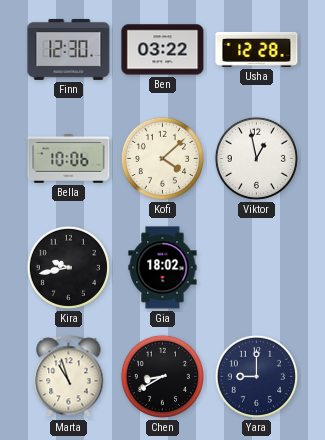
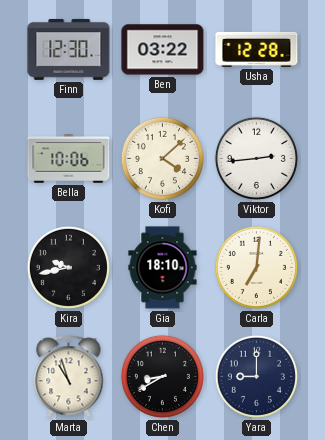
Viktor: 12:58 -> 2:44 (256, 158)
Gia: 18:02 -> 18:10 (163, 268)
Carla: none -> 7:01 (256, 267)
